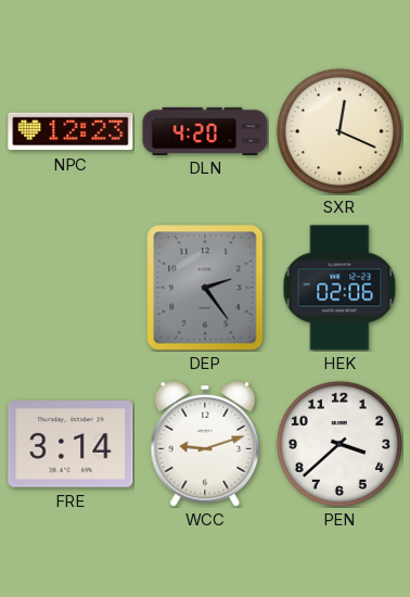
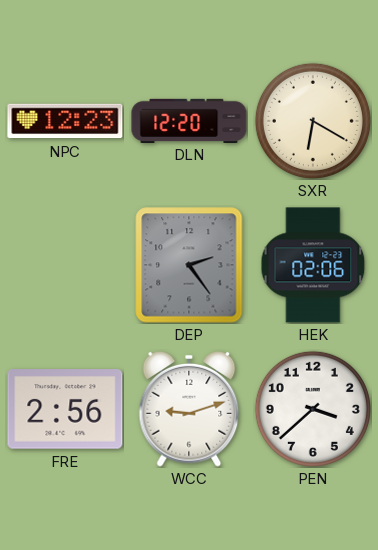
DLN: 4:20 -> 12:20 (189, 120)
SXR: 12:19 -> 6:20 (313, 121)
FRE: 3:14 -> 2:56 (65, 409)
